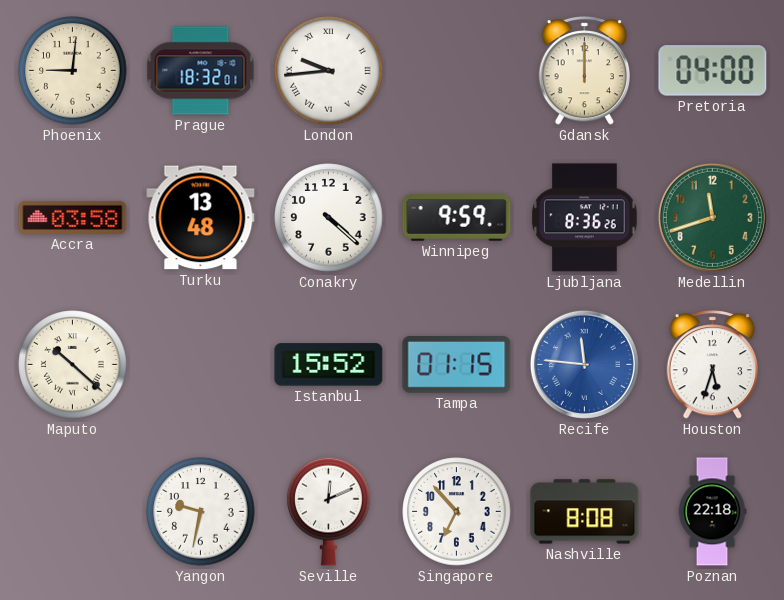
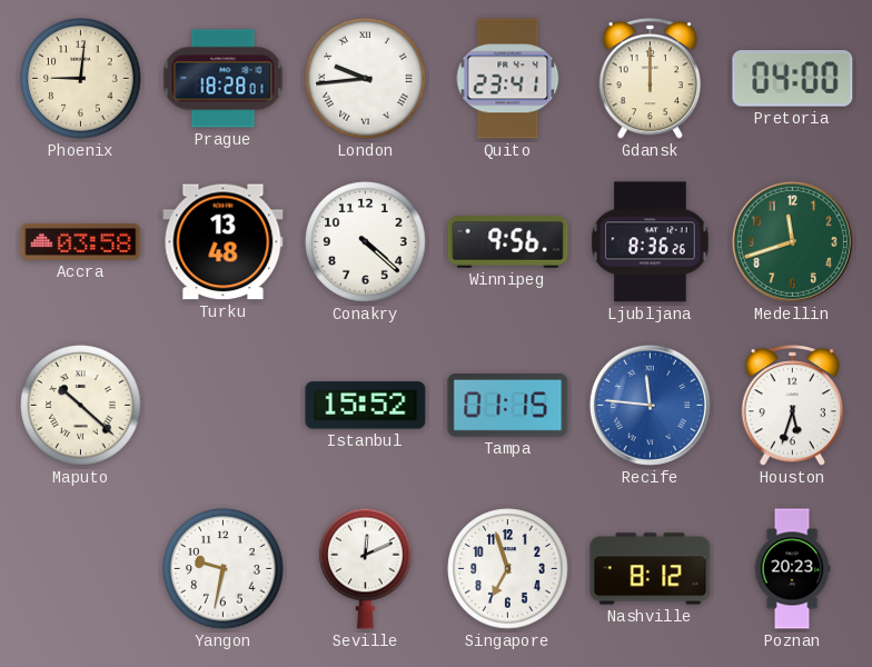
Prague: 18:32 -> 18:28 (224, 79)
Quito: none -> 23:41 (508, 79)
Winnipeg: 9:59 -> 9:56 (508, 242)
Singapore: 6:53 -> 6:57 (508, 569)
Nashville: 8:08 -> 8:12 (651, 569)
Poznan: 22:18 -> 20:23 (792, 569)
